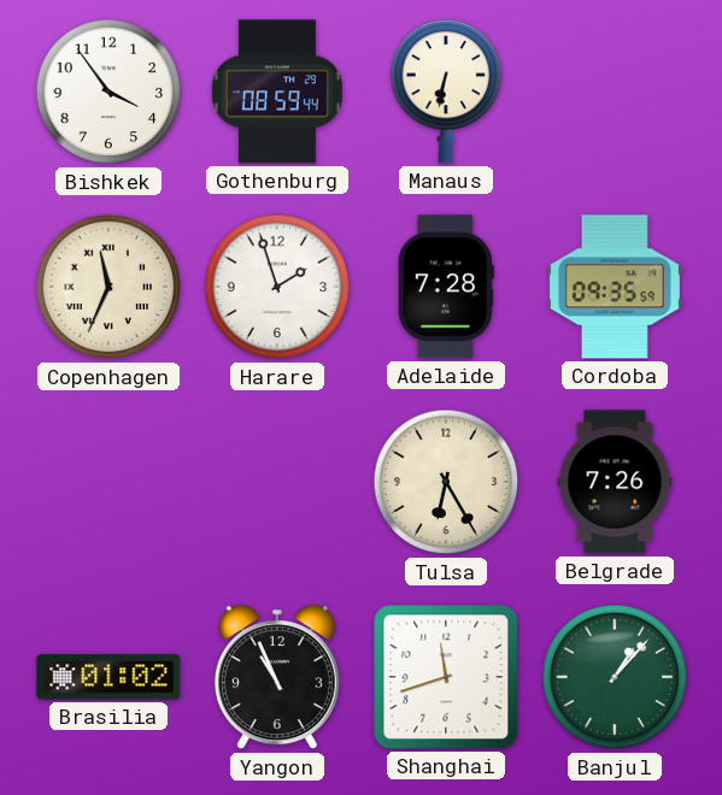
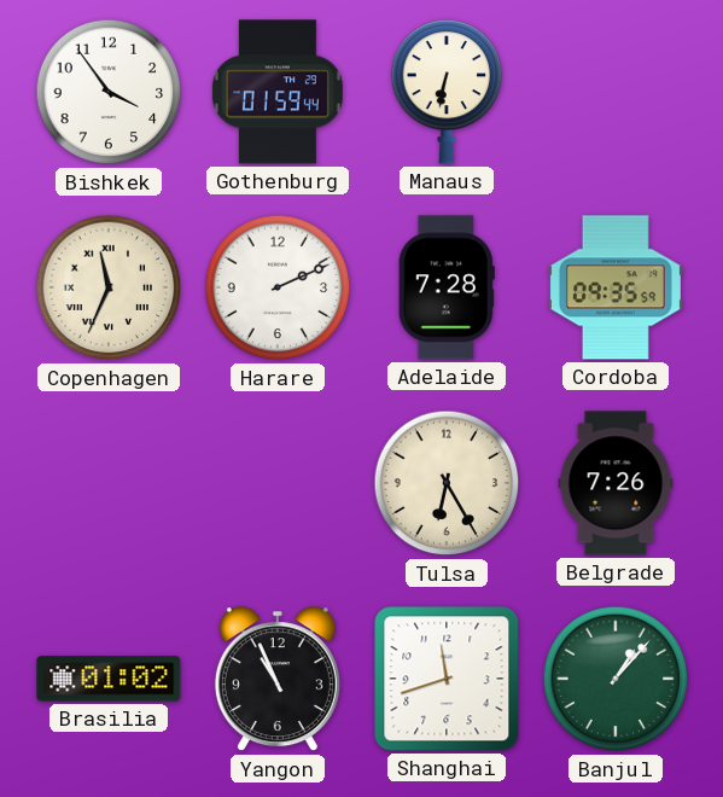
Gothenburg: 08:59 -> 01:59 (278, 92)
Harare: 1:57 -> 2:11 (278, 287)
